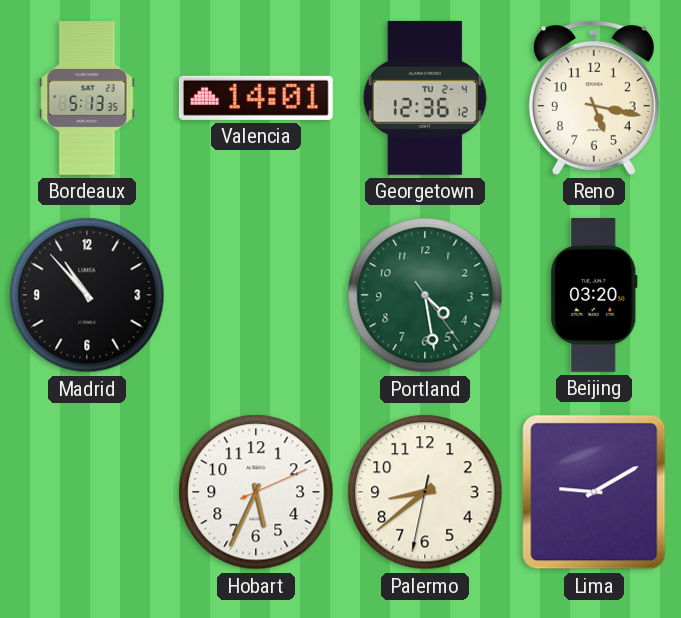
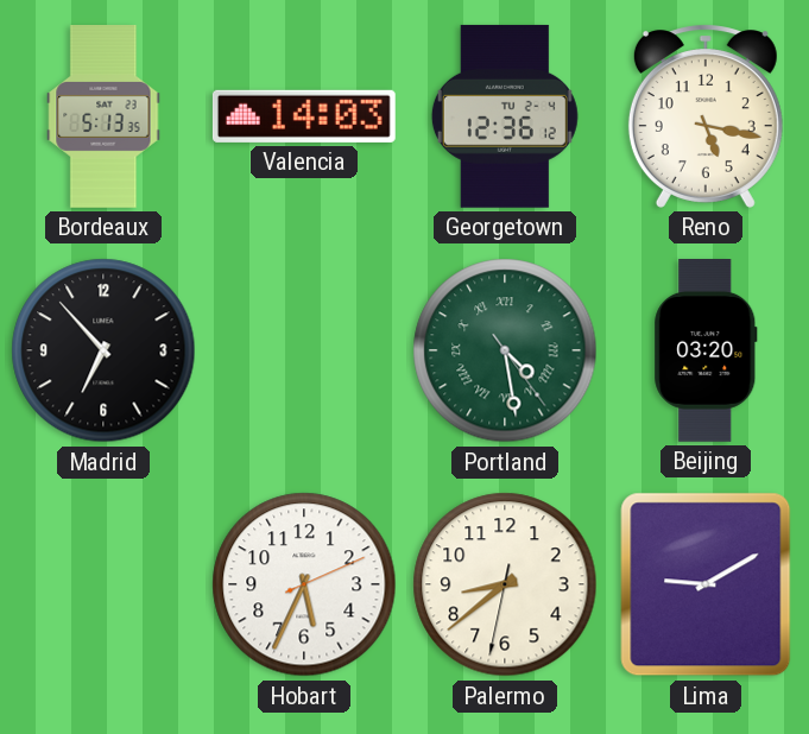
Valencia: 14:01 -> 14:03 (304, 116)
Madrid: 10:53 -> 6:53 (103, 350)
Portland numerals: Arabic -> Roman (505, 350)
